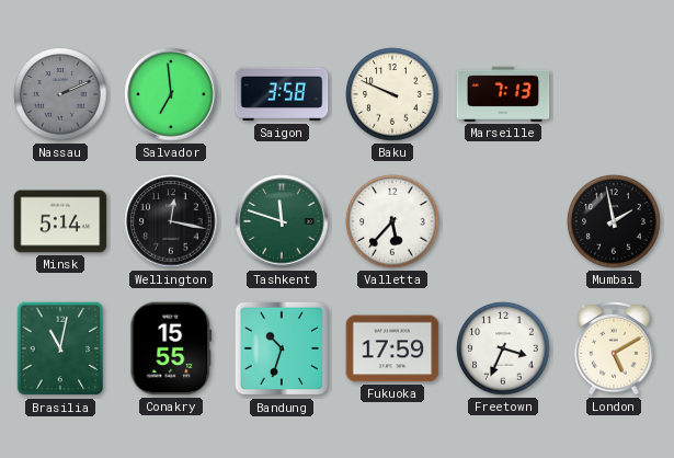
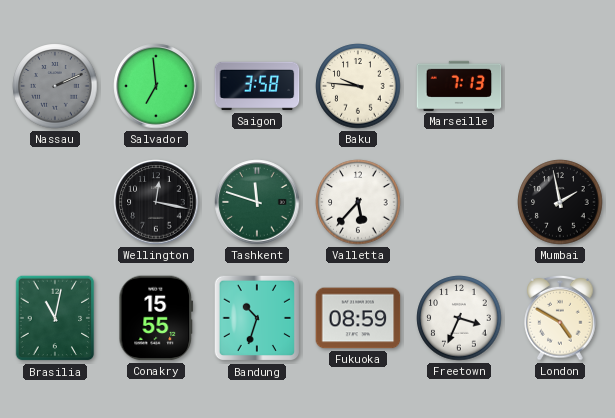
Baku: 9:49 -> 9:46 (358, 86)
Minsk: 5:14 -> none (60, 221)
Fukuoka: 17:59 -> 08:59 (358, 318)
London: 5:10 -> 4:50 (560, 318)
